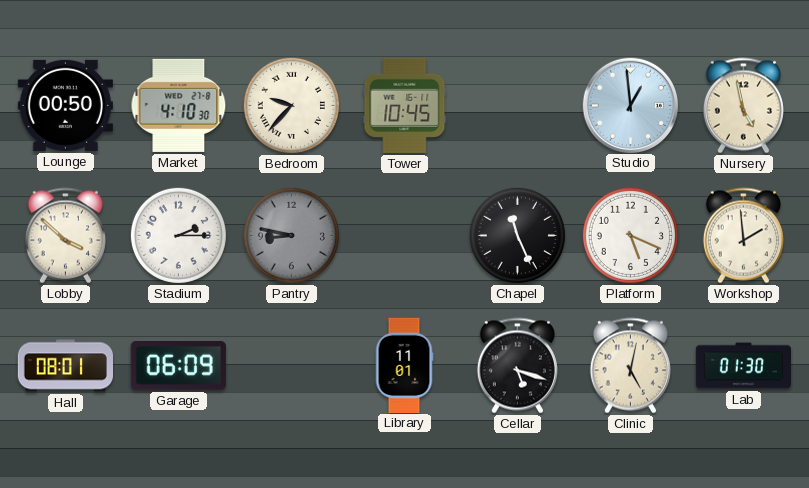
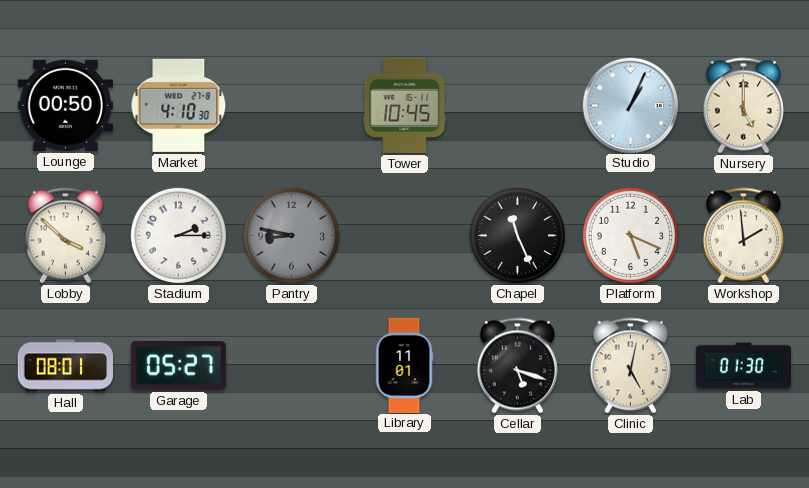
Bedroom: 9:37 -> none (291, 105)
Studio: 12:59 -> 1:04 (630, 105)
Nursery: 4:58 -> 5:00 (743, 106)
Garage: 06:09 -> 05:27 (178, 366)
